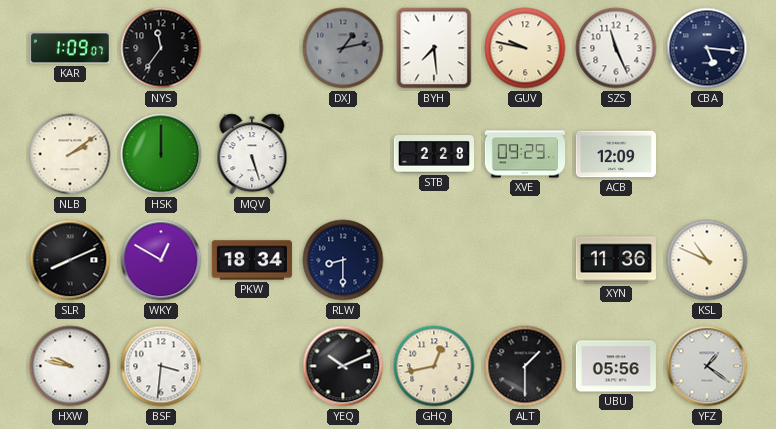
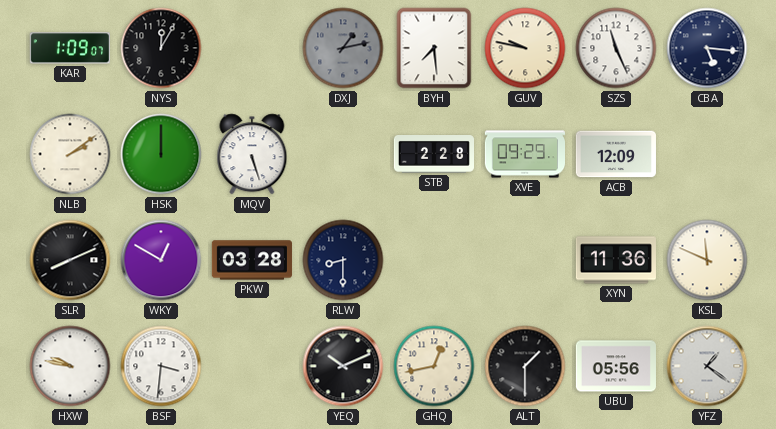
NYS: 11:36 -> 12:05 (161, 48)
PKW: 18:34 -> 03:28 (252, 260)
KSL: 10:49 -> 11:49 (707, 260)
